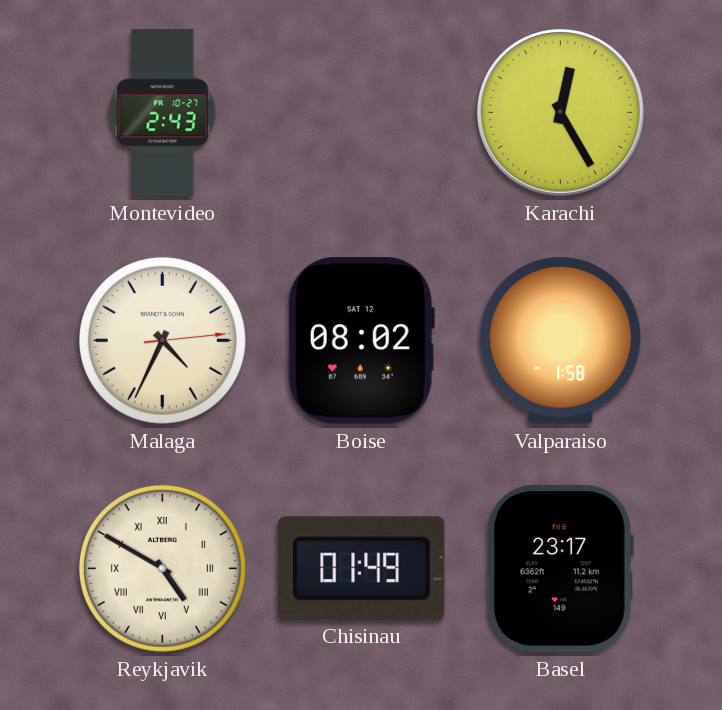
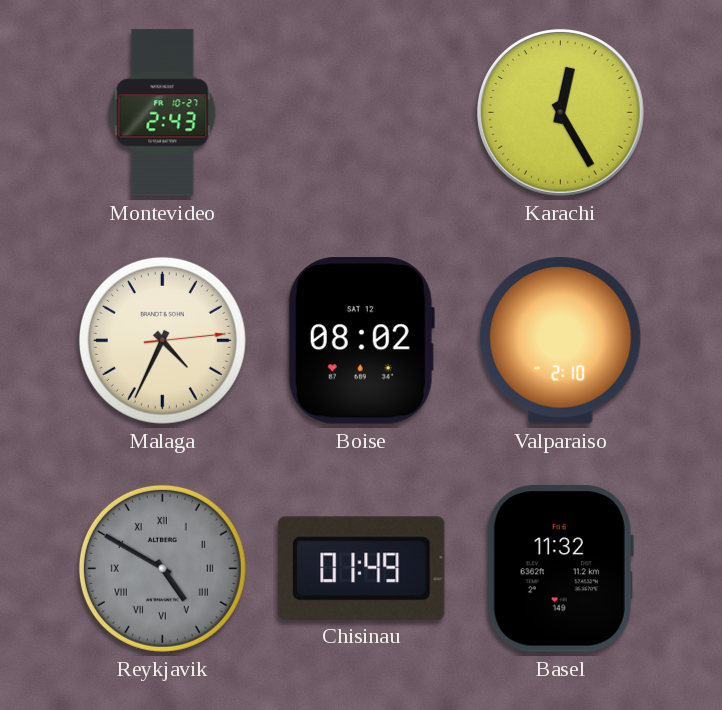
Valparaiso: 1:58 -> 2:10 (561, 341)
Reykjavik dial: cream -> grey (162, 568)
Basel: 23:17 -> 11:32 (560, 569)
